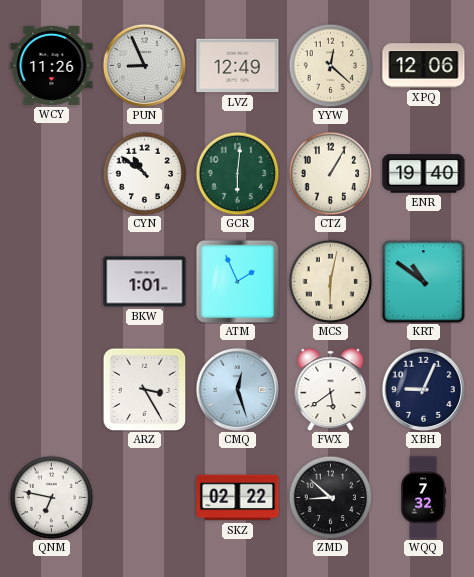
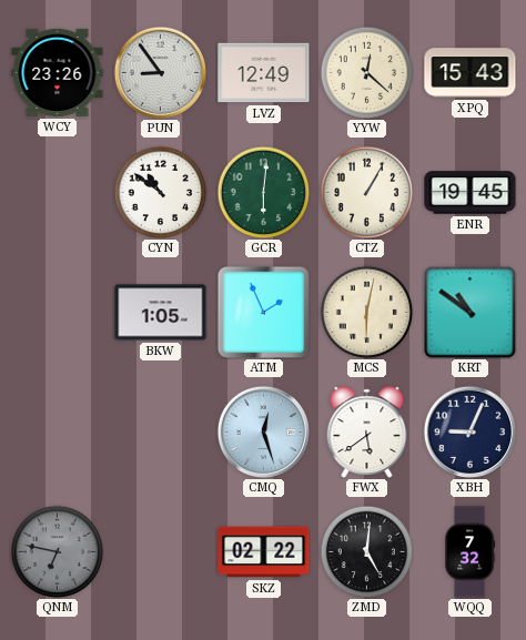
WCY: 11:26 -> 23:26 (58, 72)
PUN: 8:56 -> 8:54 (160, 72)
XPQ: 12:06 -> 15:43 (471, 73)
ENR: 19:40 -> 19:45 (471, 193)
BKW: 1:01 -> 1:05 (161, 313)
ARZ: 3:25 -> none (144, 389)
QNM dial: white -> grey (57, 551)
ZMD: 8:52 -> 5:01 (366, 551)
